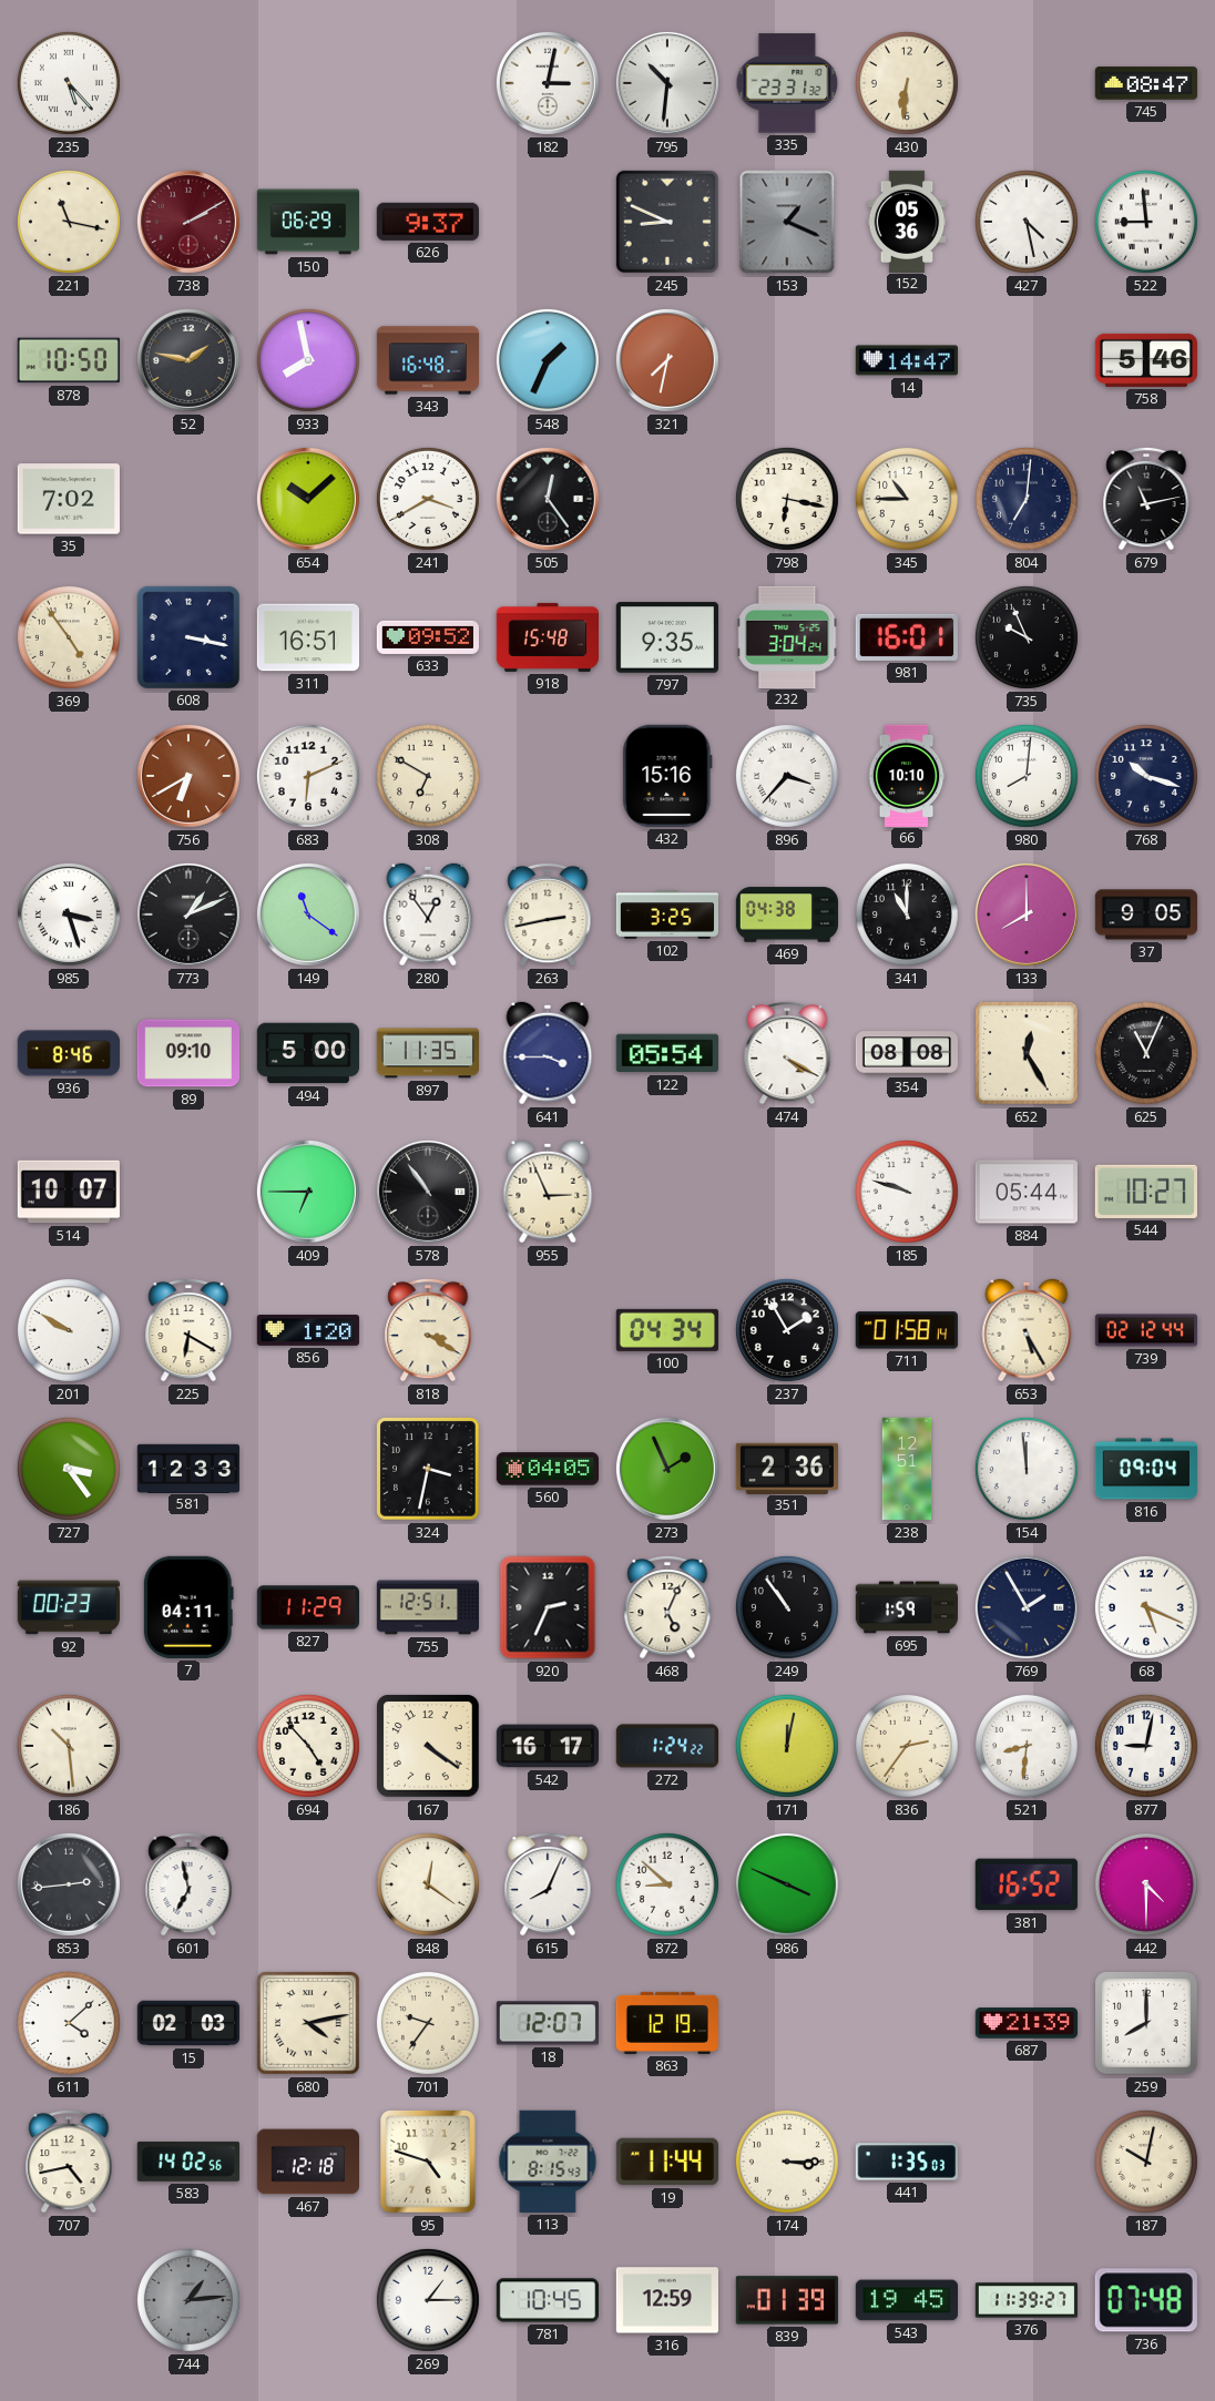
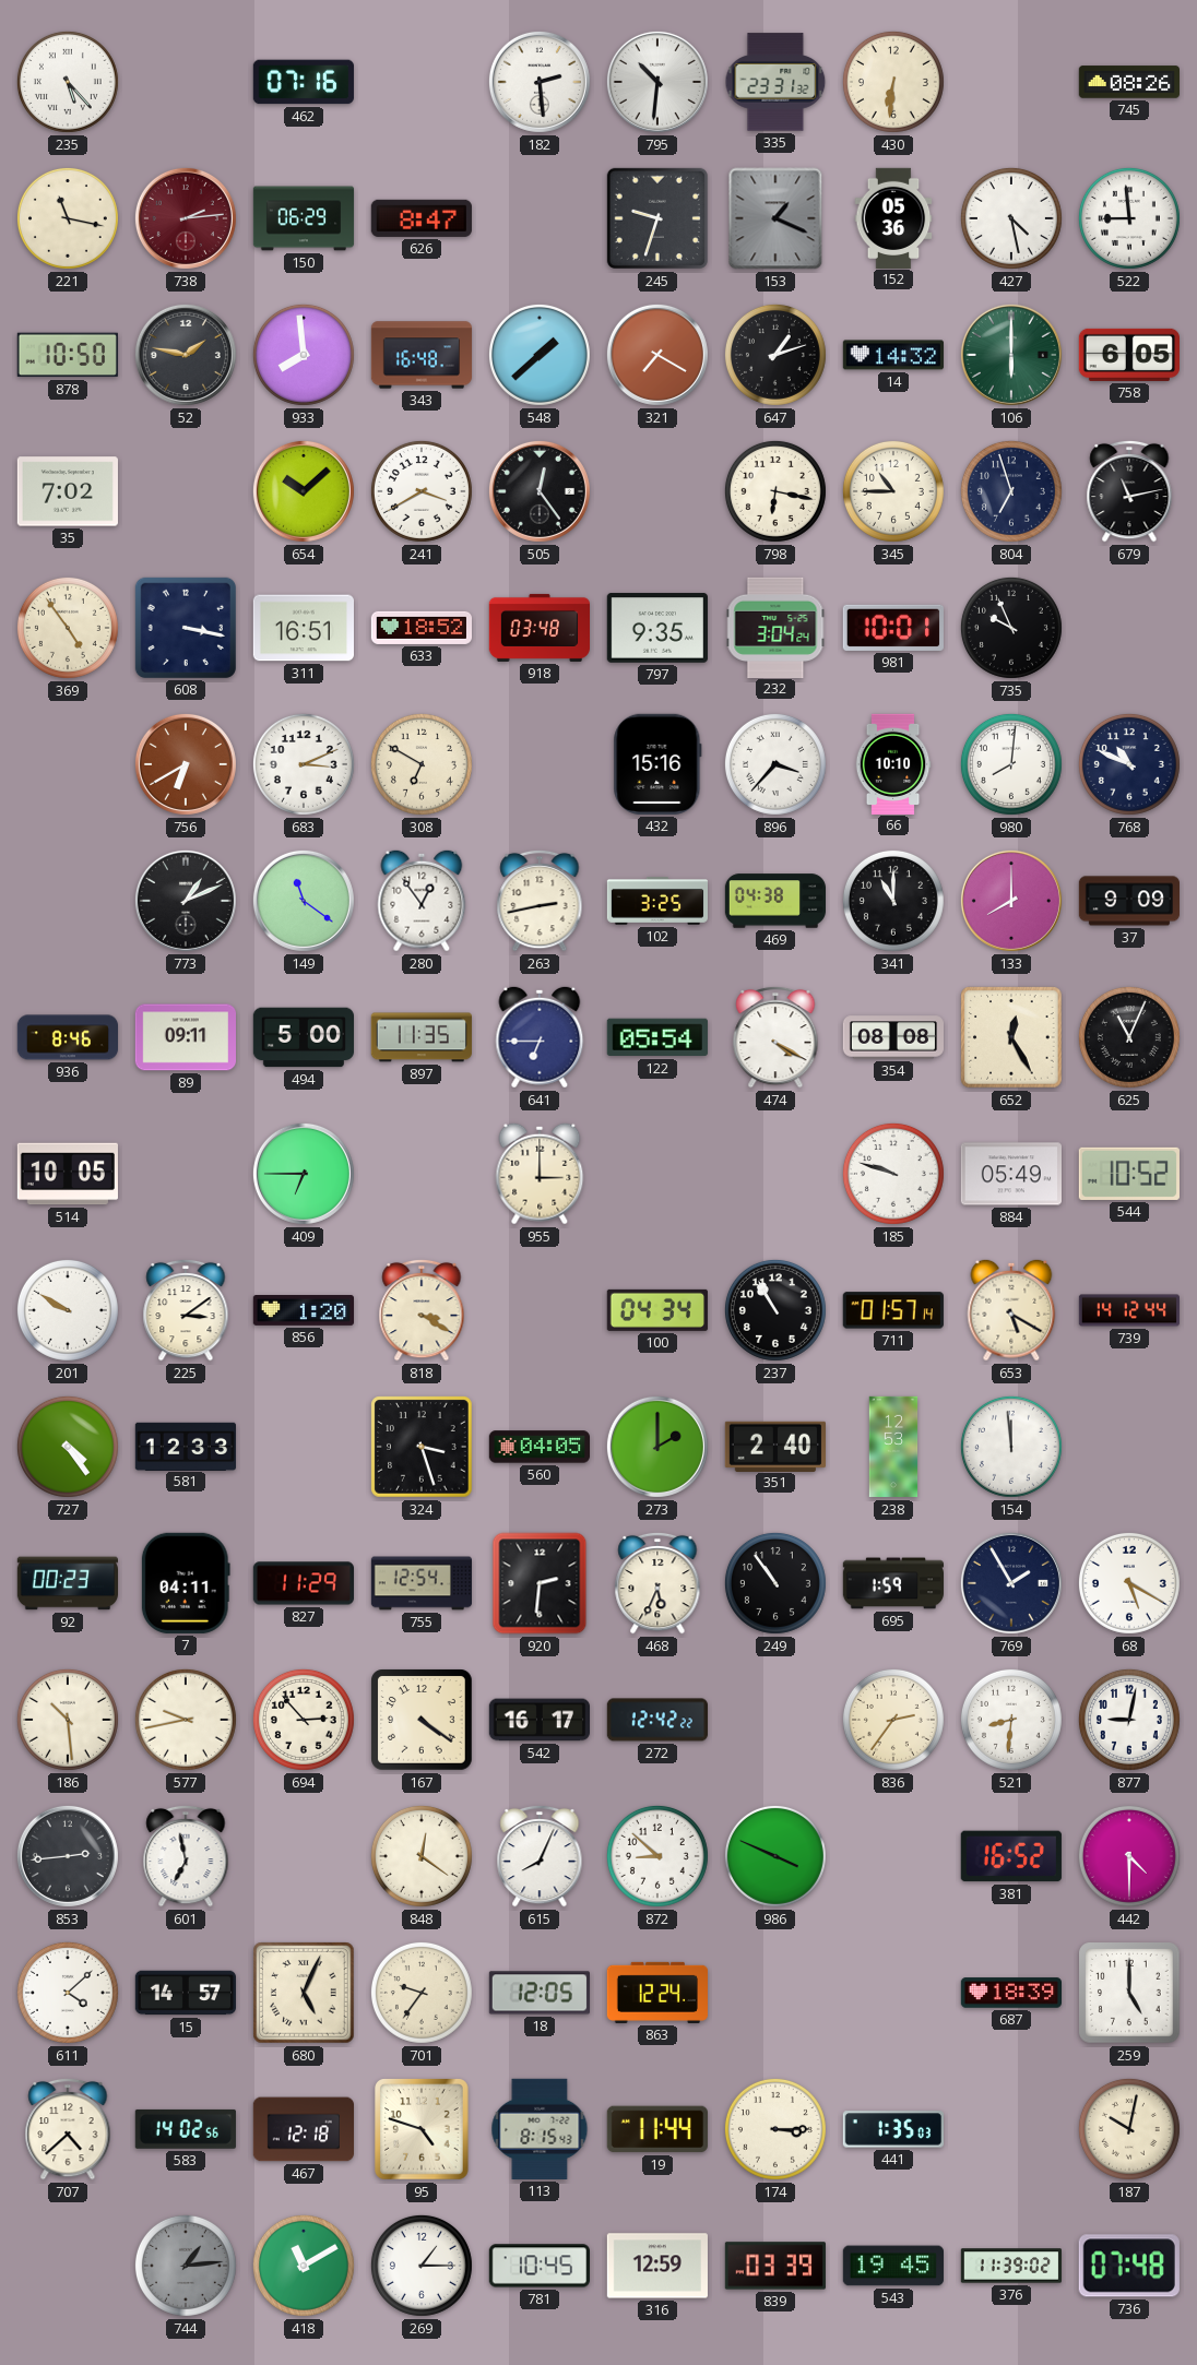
462: none -> 07:16 (304, 82)
182: 3:02 -> 2:29 (540, 82)
745: 08:47 -> 08:26 (1128, 82)
738: 2:10 -> 2:14 (186, 218)
626: 9:37 -> 8:47 (422, 218)
245: 8:49 -> 9:33 (657, 218)
933: 7:58 -> 7:59 (304, 355)
548: 1:34 -> 1:38 (540, 355)
321: 7:32 -> 7:20 (657, 355)
647: none -> 1:12 (775, 355)
14: 14:47 -> 14:32 (893, 355)
106: none -> 6:00 (1011, 355)
758: 5:46 -> 6:05 (1128, 355)
804: 7:01 -> 6:57 (1011, 491)
633: 09:52 -> 18:52 (420, 628)
918: 15:48 -> 03:48 (538, 628)
981: 16:01 -> 10:01 (893, 628)
683: 6:11 -> 3:11 (304, 764)
768: 10:18 -> 10:49 (1129, 764)
985: 3:27 -> none (69, 915)
37: 9:05 -> 9:09 (1128, 901)
89: 09:10 -> 09:11 (185, 1037)
641: 3:45 -> 6:45 (540, 1037)
514: 10:07 -> 10:05 (67, 1174)
578: 10:54 -> none (428, 1192)
955: 2:56 -> 3:00 (540, 1174)
884: 05:44 -> 05:49 (1010, 1174)
544: 10:27 -> 10:52 (1129, 1174)
225: 6:20 -> 3:09 (186, 1310)
237: 1:55 -> 10:55 (775, 1310)
711: 01:58 -> 01:57 (893, 1310)
653: 5:25 -> 5:20 (1011, 1310)
739: 02:12 -> 14:12 (1128, 1310)
727: 3:24 -> 4:24 (68, 1447)
324: 3:32 -> 3:27 (422, 1447)
273: 1:56 -> 2:00 (657, 1447)
351: 2:36 -> 2:40 (774, 1446)
238: 12:51 -> 12:53 (893, 1447)
816: 09:04 -> none (1145, 1469)
755: 12:51 -> 12:54 (420, 1583)
920: 2:34 -> 2:31 (540, 1583)
468: 5:04 -> 5:34 (657, 1583)
68: 5:19 -> 5:20 (1129, 1583)
577: none -> 9:43 (186, 1720)
694: 4:53 -> 2:53 (304, 1720)
272: 1:24 -> 12:42 (656, 1720)
171: 12:02 -> none (787, 1746)
15: 02:03 -> 14:57 (185, 1993)
680: 4:13 -> 5:04 (304, 1993)
18: 12:07 -> 12:05 (538, 1993)
863: 12:19 -> 12:24 (656, 1993)
687: 21:39 -> 18:39 (1010, 1993)
259: 8:00 -> 5:00 (1129, 1993)
707: 4:43 -> 4:38 (68, 2129)
418: none -> 11:10 (304, 2266)
839: 01:39 -> 03:39 (775, 2266)
376: 11:39:27 -> 11:39:02 (1010, 2266)
